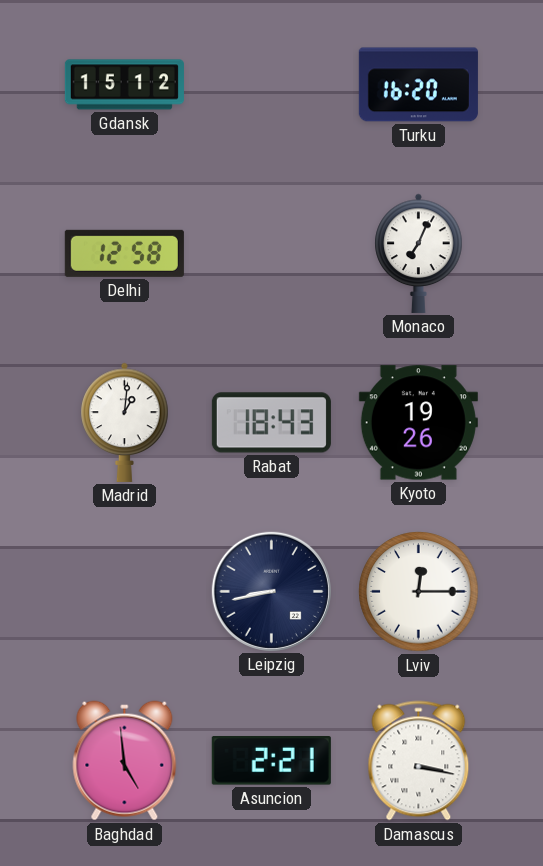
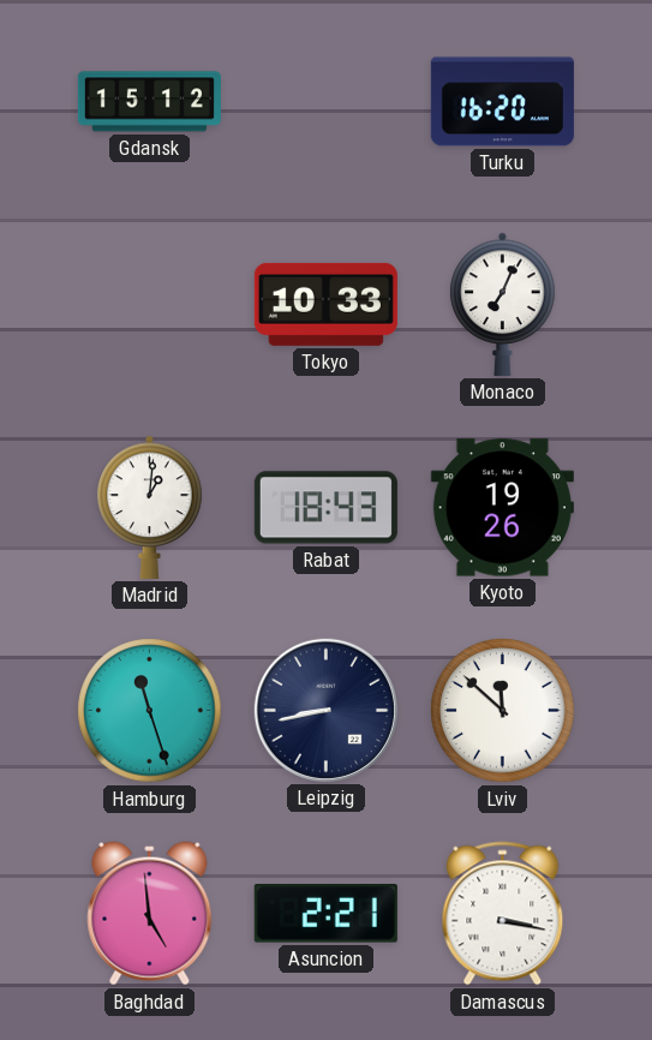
Delhi: 12:58 -> none (124, 253)
Tokyo: none -> 10:33 (325, 304)
Hamburg: none -> 11:27 (150, 711)
Lviv: 12:15 -> 11:52 (503, 711)
